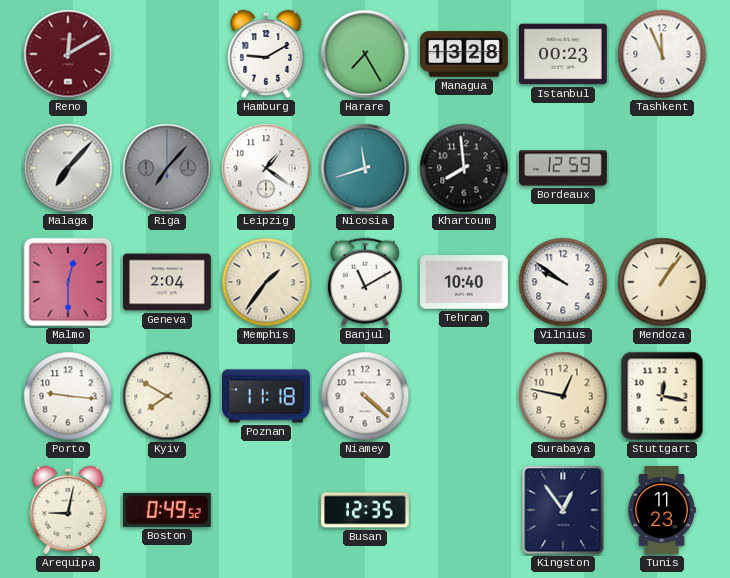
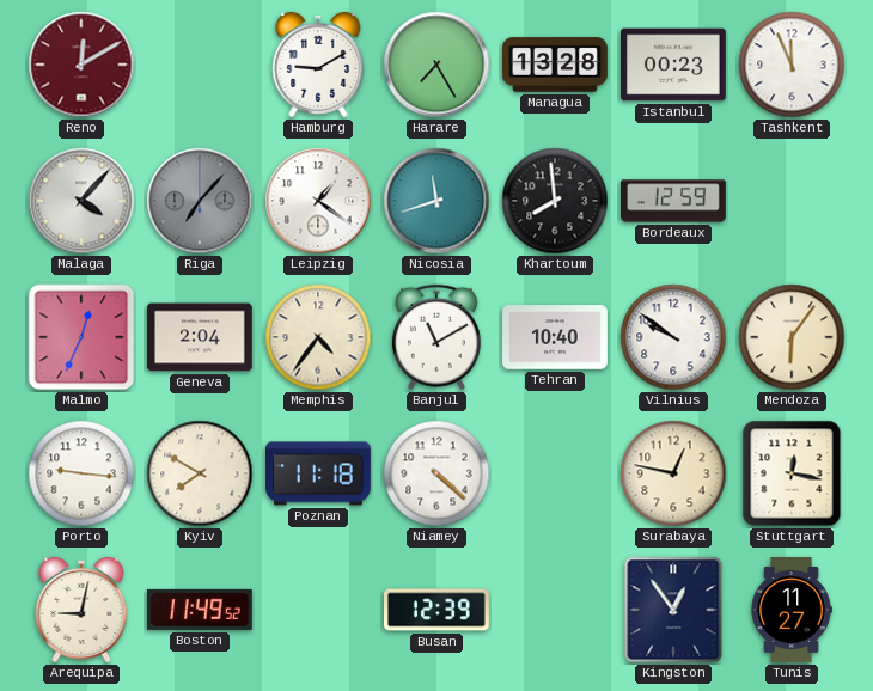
Malaga: 7:07 -> 4:07 (81, 201)
Malmo: 12:30 -> 12:34 (81, 337)
Memphis: 1:36 -> 4:36 (318, 337)
Mendoza: 1:06 -> 6:06 (792, 337)
Boston: 0:49 -> 11:49 (200, 610)
Busan: 12:35 -> 12:39 (438, 610)
Tunis: 11:23 -> 11:27 (792, 611)
